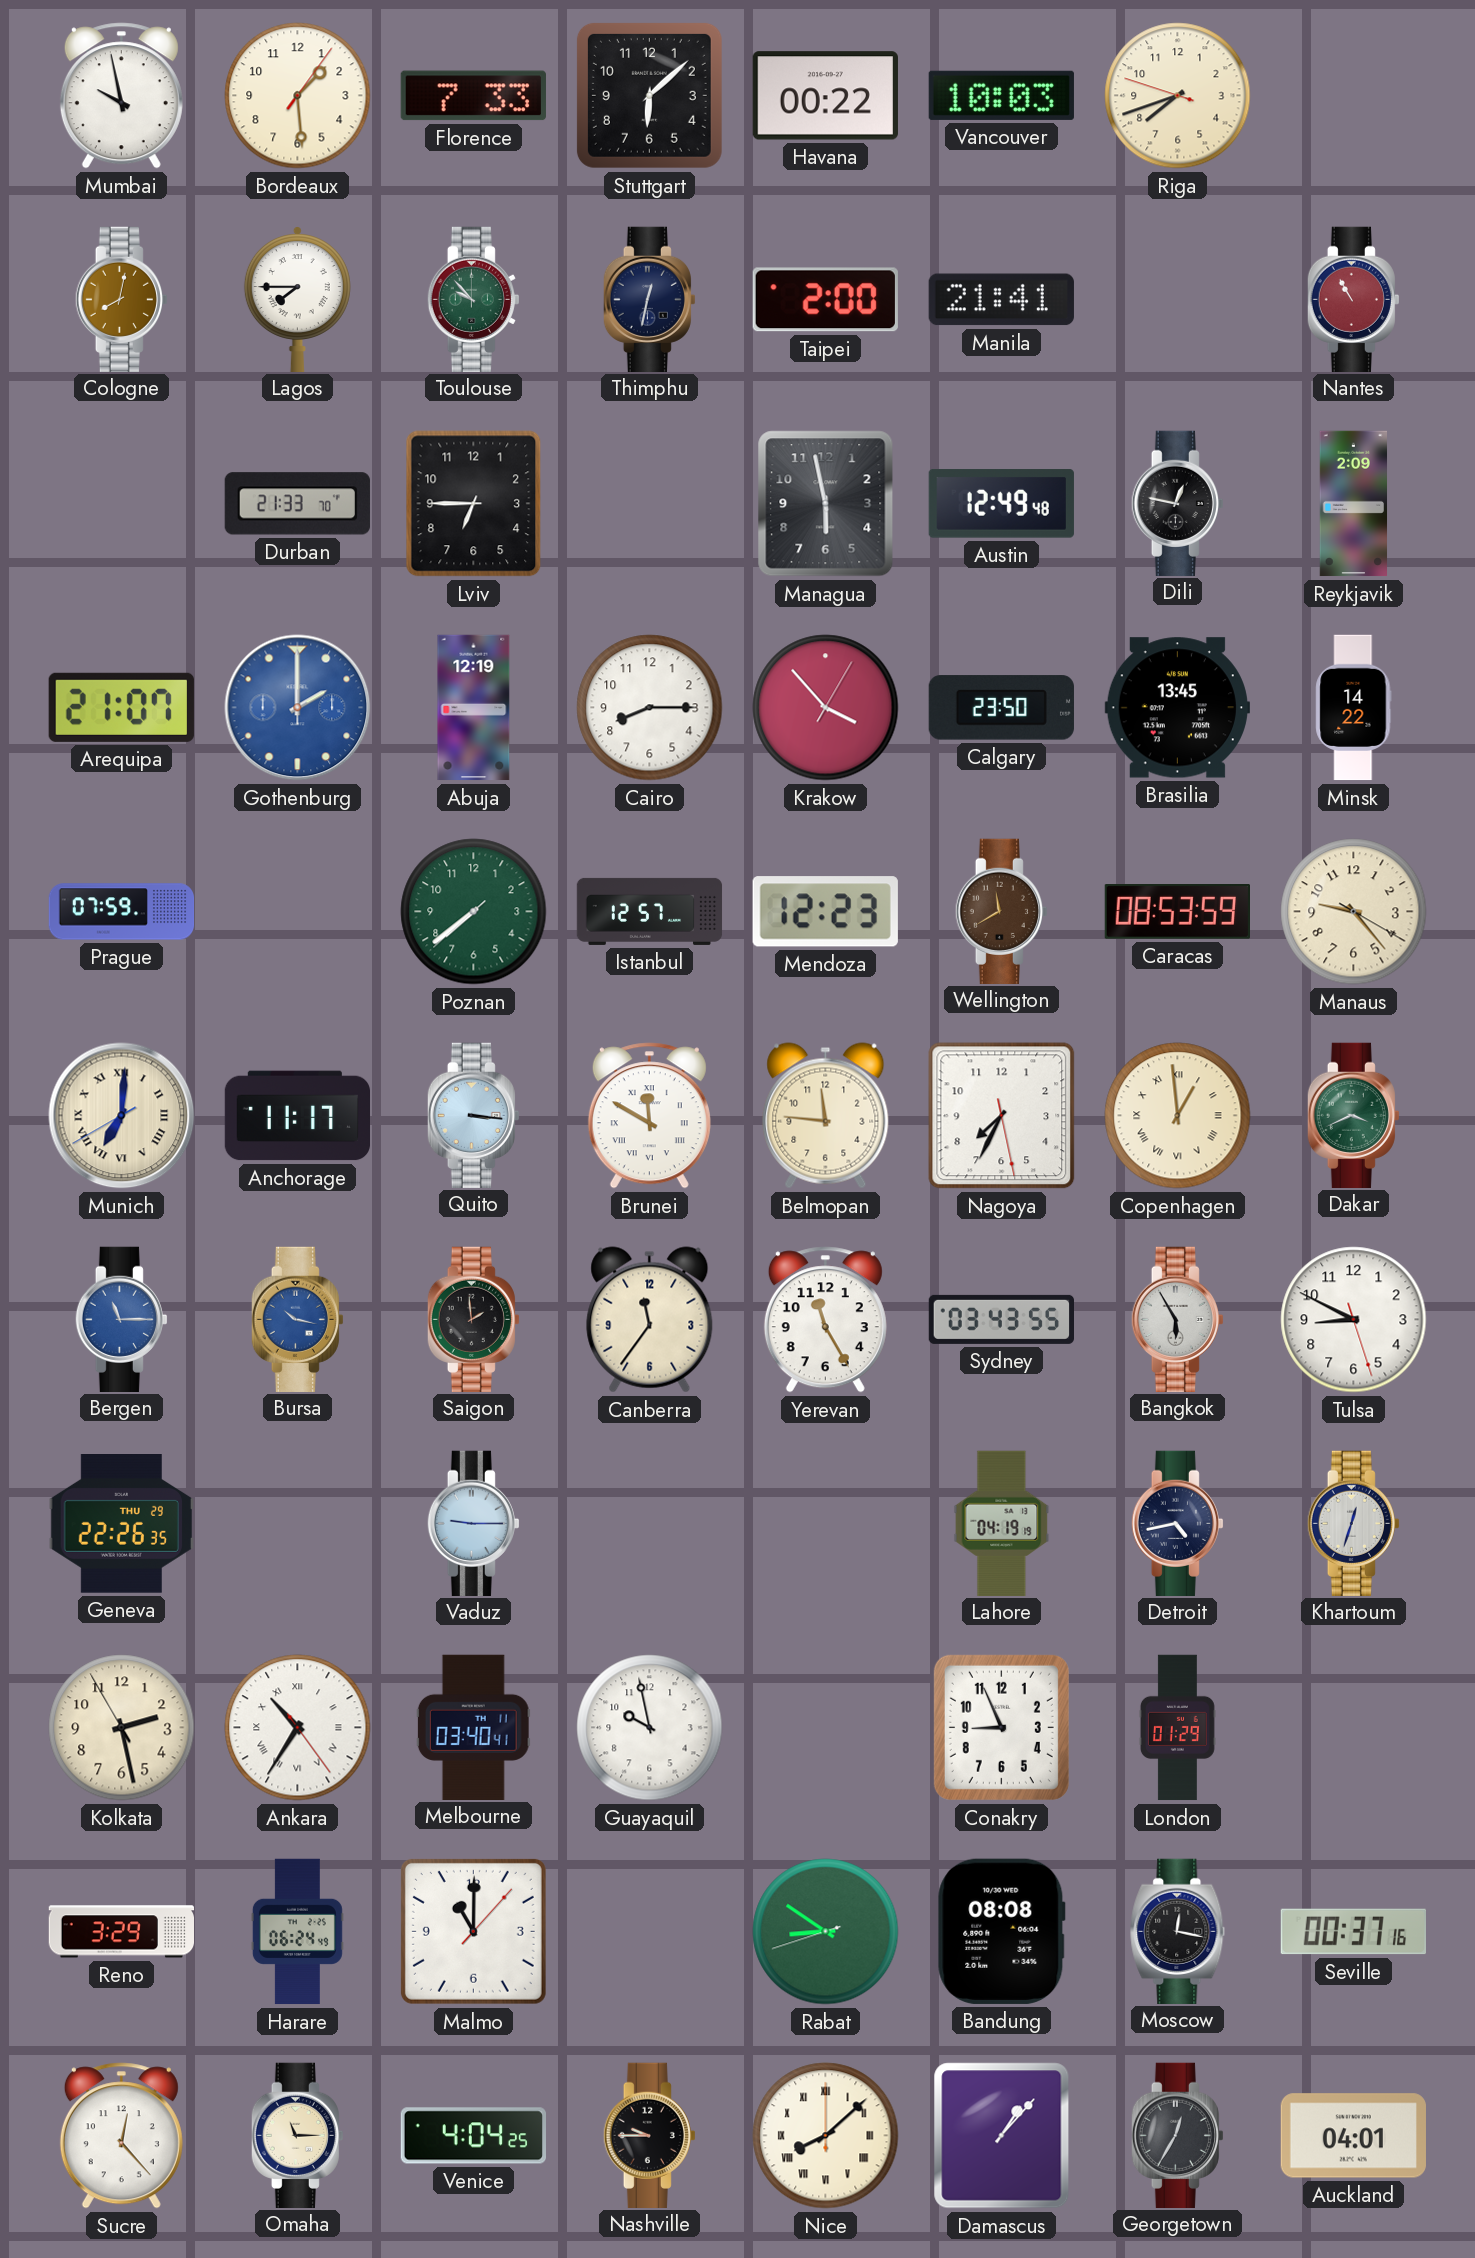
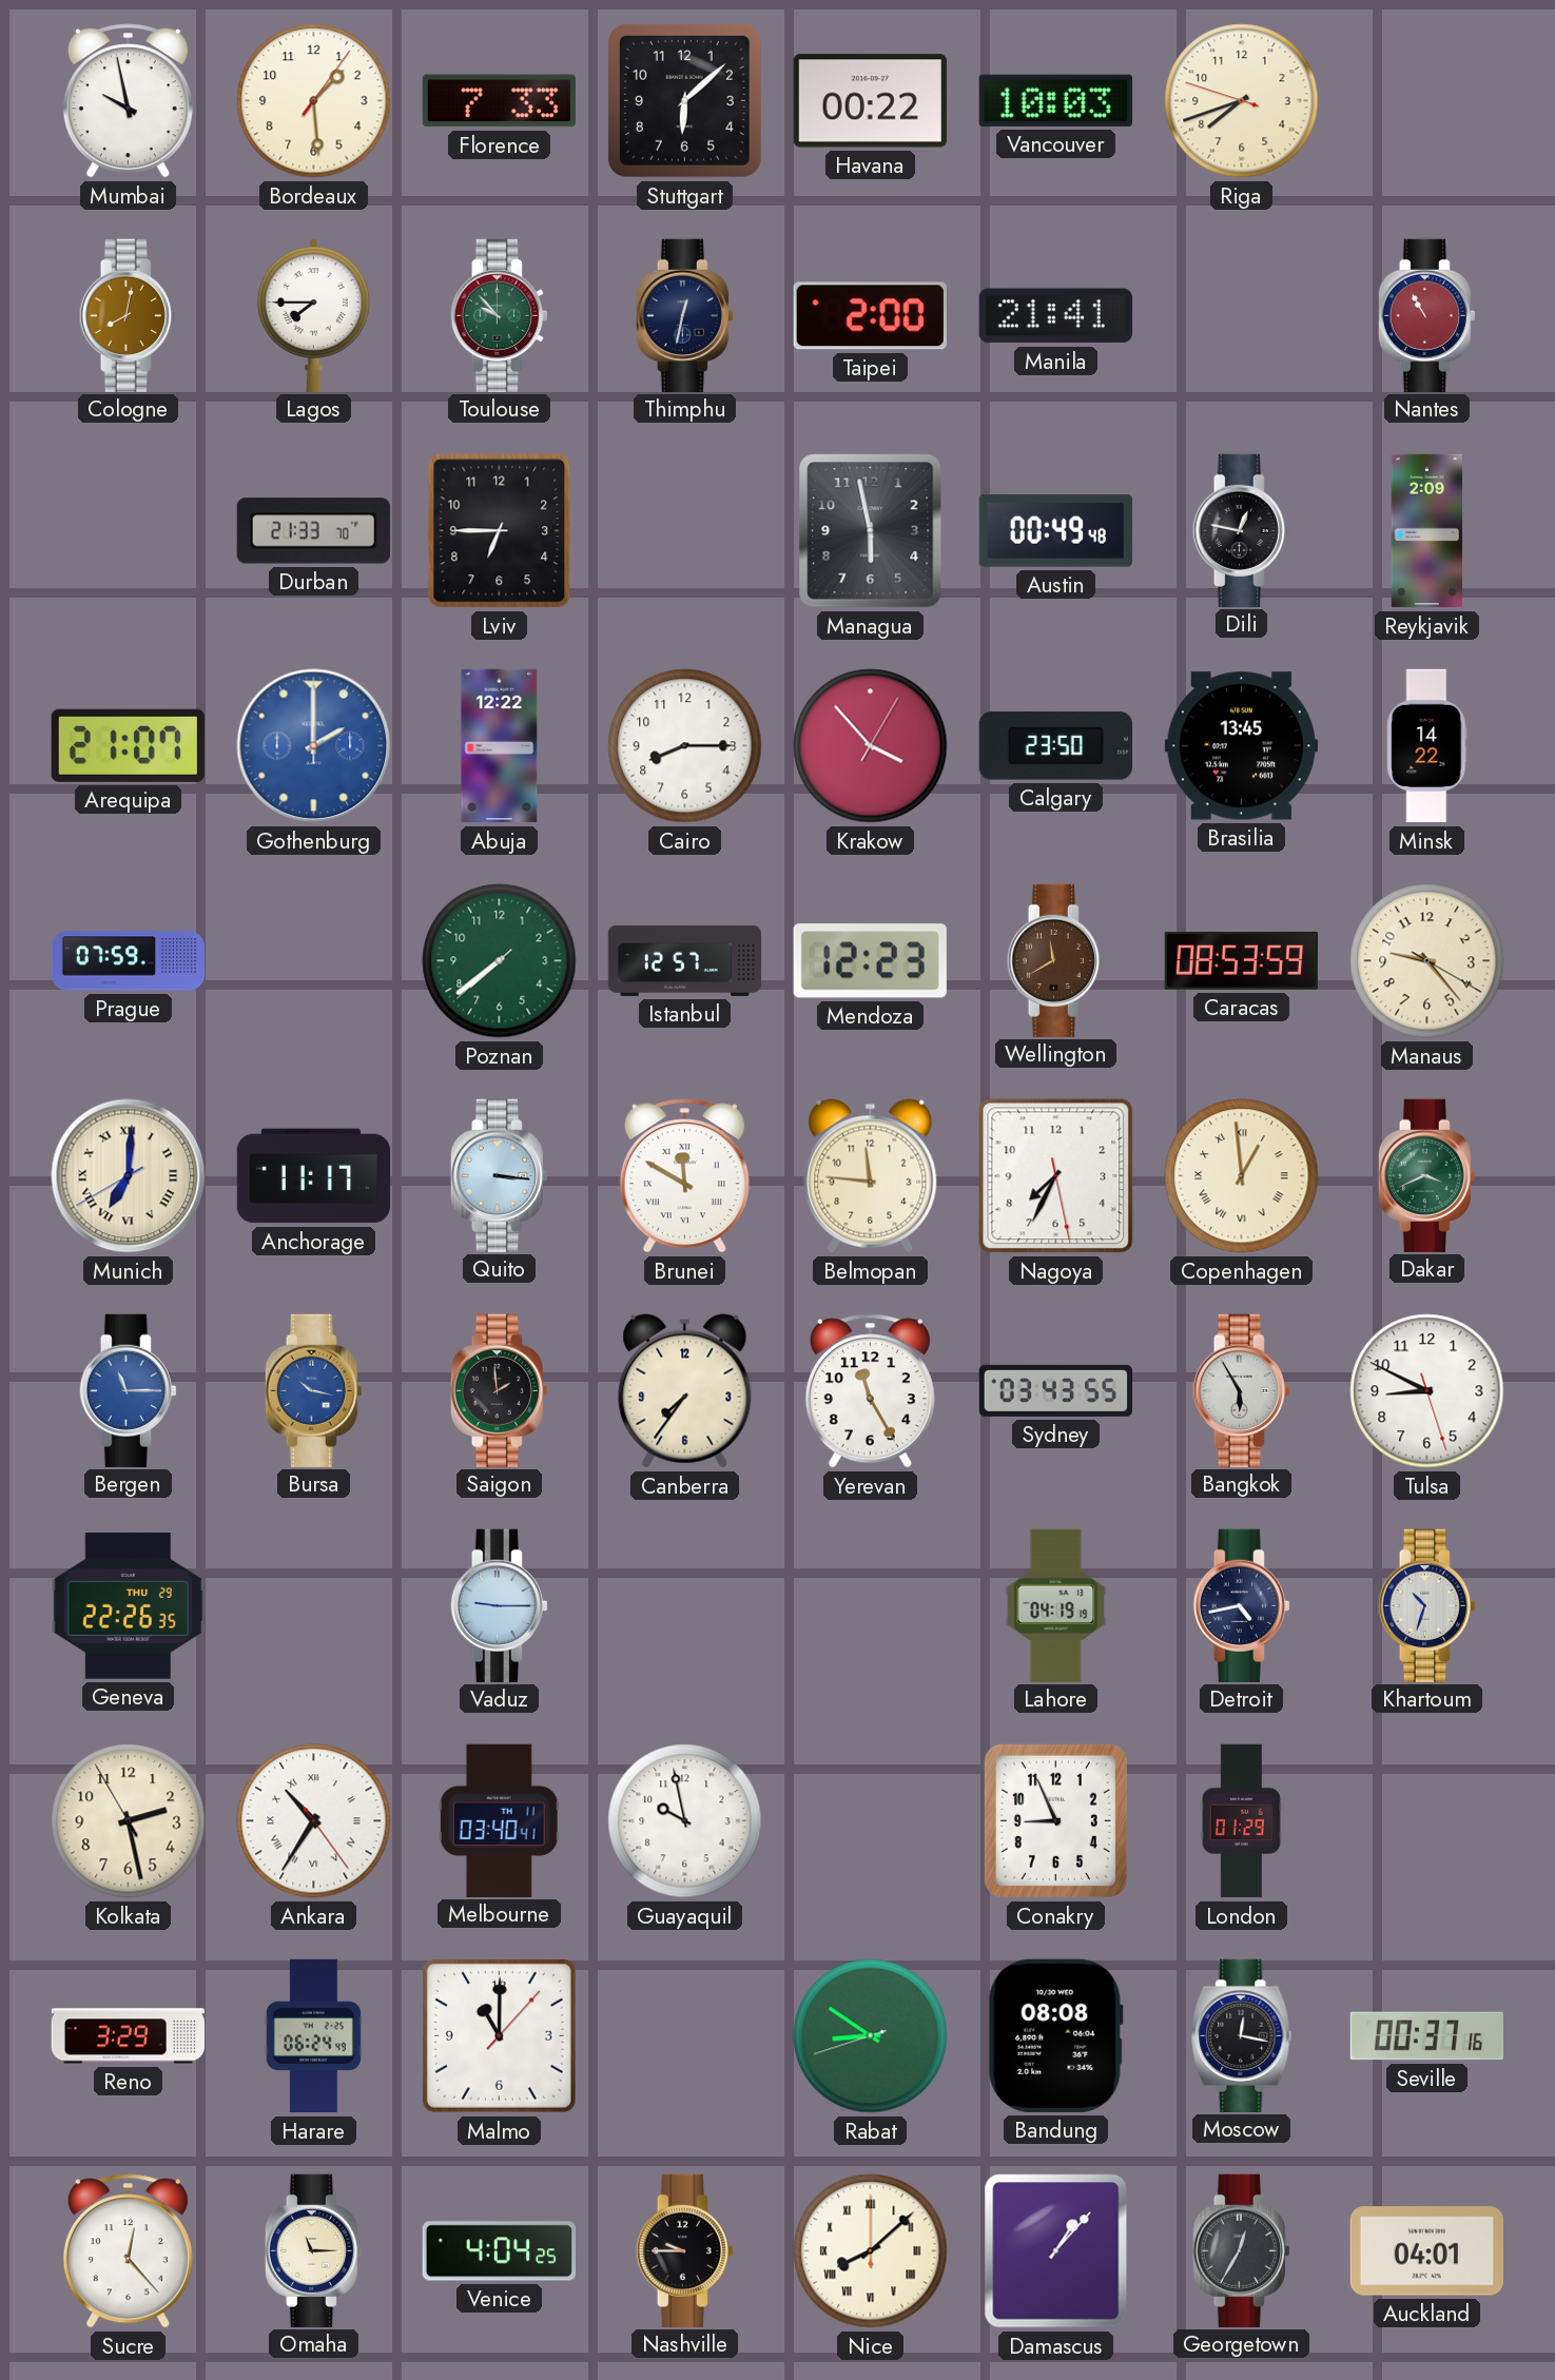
Austin: 12:49 -> 00:49 (1055, 531)
Abuja: 12:19 -> 12:22 (500, 746)
Canberra: 11:36 -> 7:36 (685, 1391)
Khartoum: 12:33 -> 10:33 (1426, 1605)
